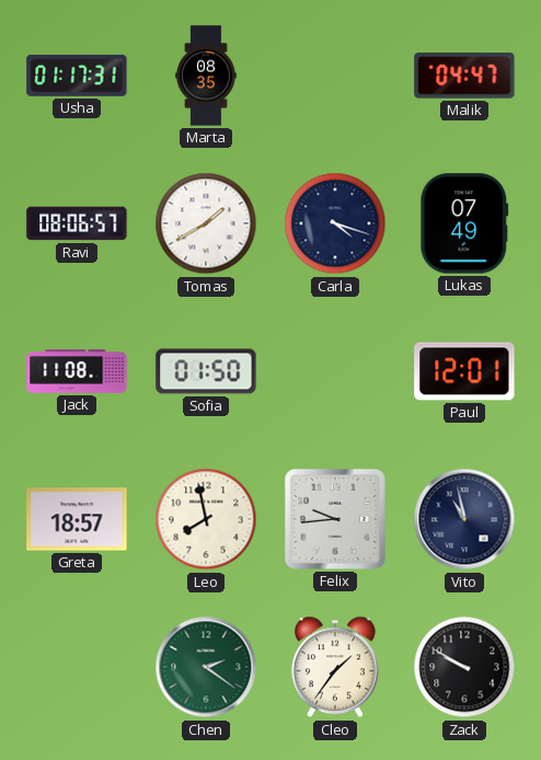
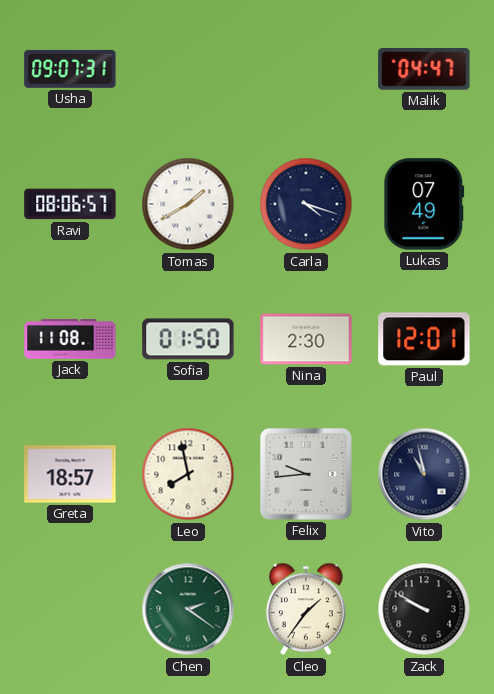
Usha: 01:17 -> 09:07 (70, 69)
Marta: 08:35 -> none (206, 76)
Nina: none -> 2:30 (306, 339)
